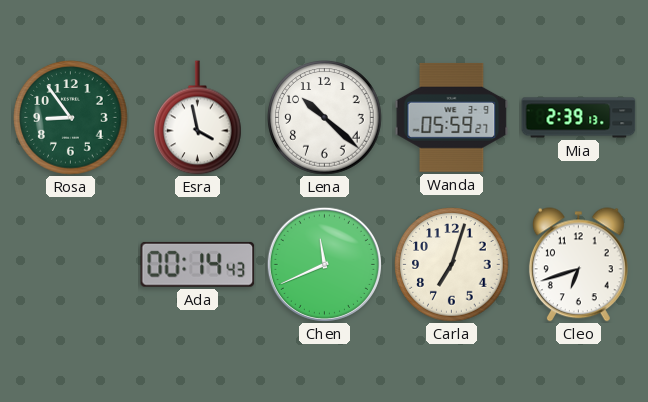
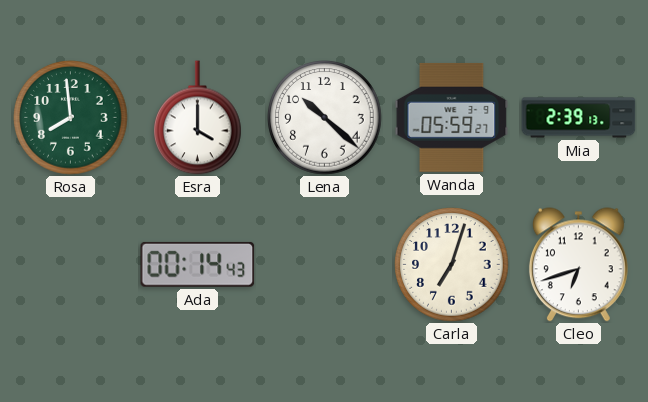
Rosa: 8:54 -> 7:59 (71, 118)
Esra: 3:58 -> 4:00 (198, 118)
Chen: 11:41 -> none (324, 264)
